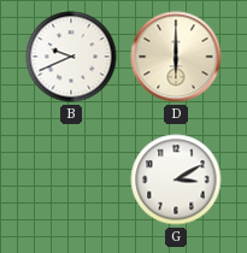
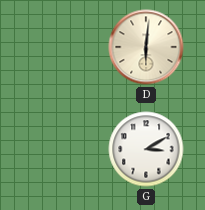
B: 9:41 -> none (71, 57)
D: 6:00 -> 6:01 (146, 47)
